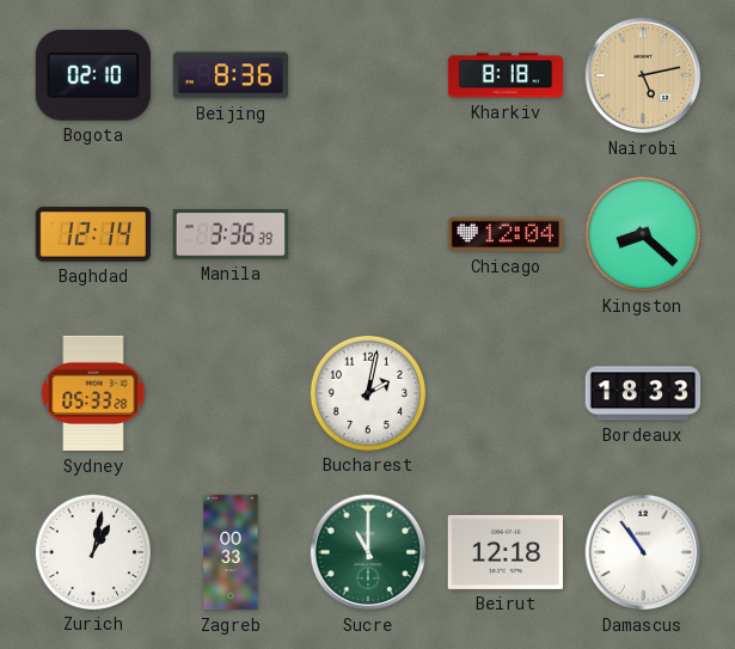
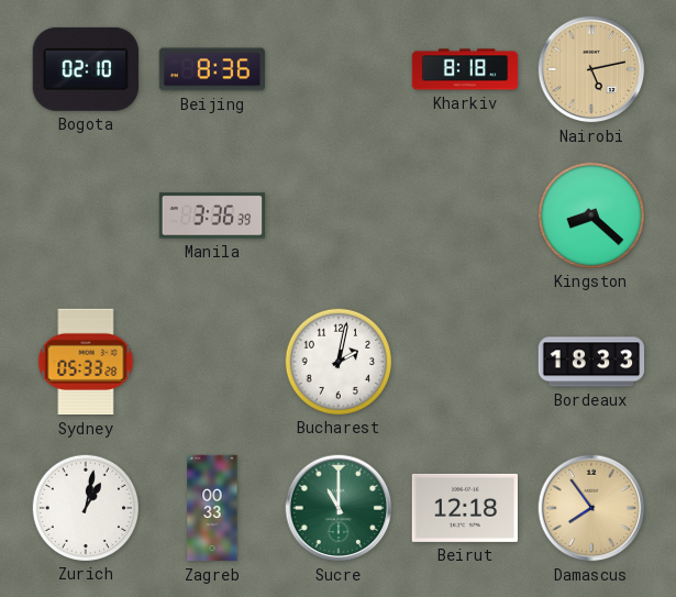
Baghdad: 12:14 -> none (92, 234)
Chicago: 12:04 -> none (506, 234)
Damascus: 10:54 -> 7:54 (591, 508)
Damascus dial: white -> champagne (591, 508)
